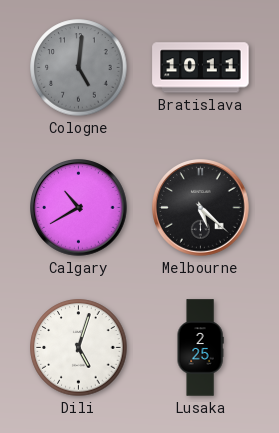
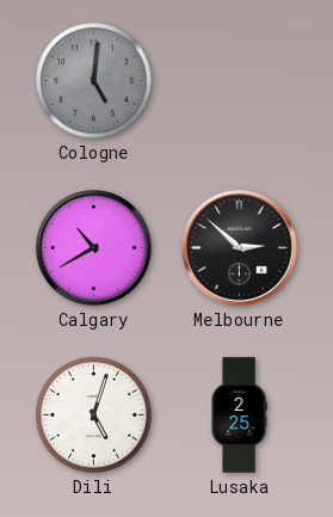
Bratislava: 10:11 -> none (201, 68)
Melbourne: 5:22 -> 2:52 (240, 248)
